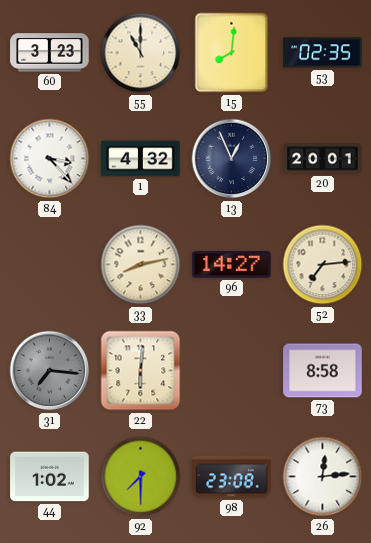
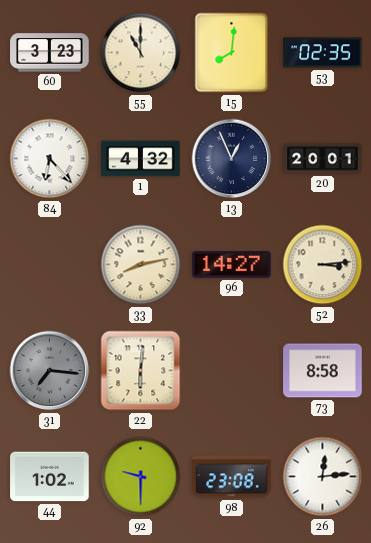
84: 3:23 -> 6:23 (50, 159)
52: 7:14 -> 3:14 (323, 265)
92: 7:30 -> 9:30 (141, 477)
